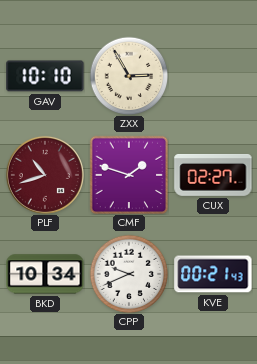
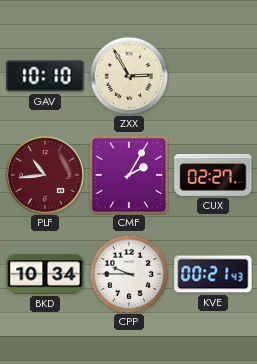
PLF: 10:42 -> 10:44 (45, 175)
CMF: 1:48 -> 2:05 (129, 175)
CPP: 9:41 -> 9:45 (129, 274)
